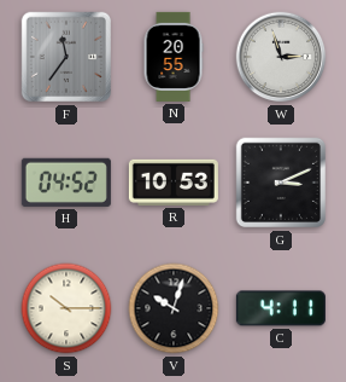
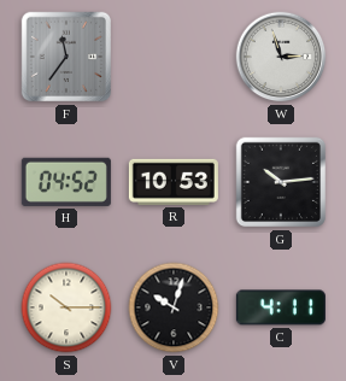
N: 20:55 -> none (174, 57)
G: 3:11 -> 10:14 (281, 182)
